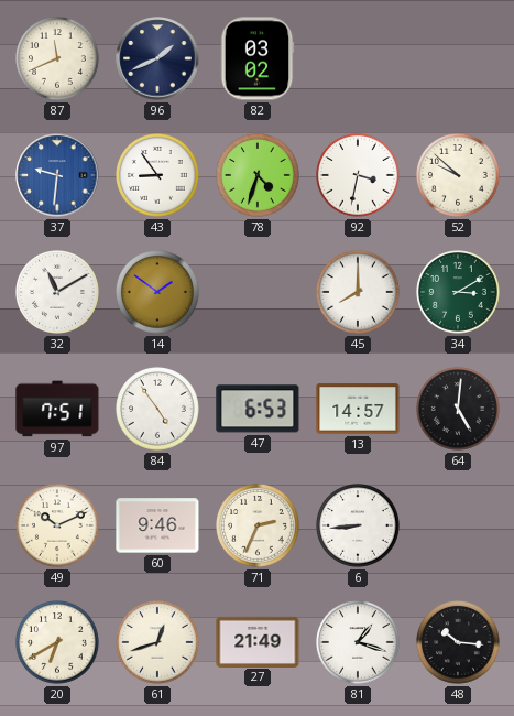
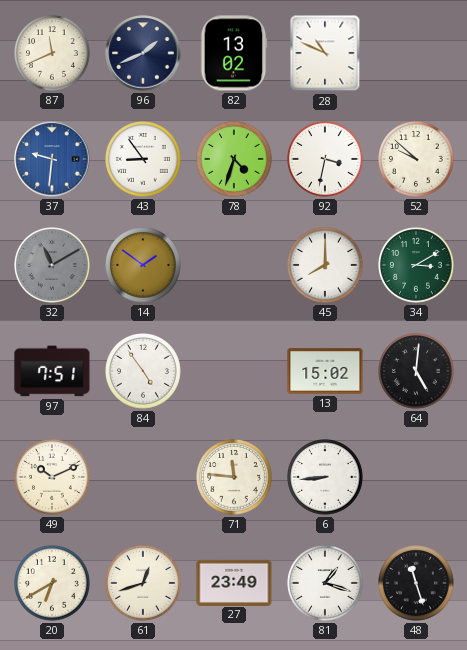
82: 03:02 -> 13:02 (234, 53)
28: none -> 10:49 (325, 53)
32 dial: white -> grey (53, 266)
47: 6:53 -> none (258, 409)
13: 14:57 -> 15:02 (325, 371)
60: 9:46 -> none (157, 525)
71: 2:34 -> 11:46 (235, 478)
27: 21:49 -> 23:49 (234, 582)
48: 10:16 -> 11:27 (417, 584)
